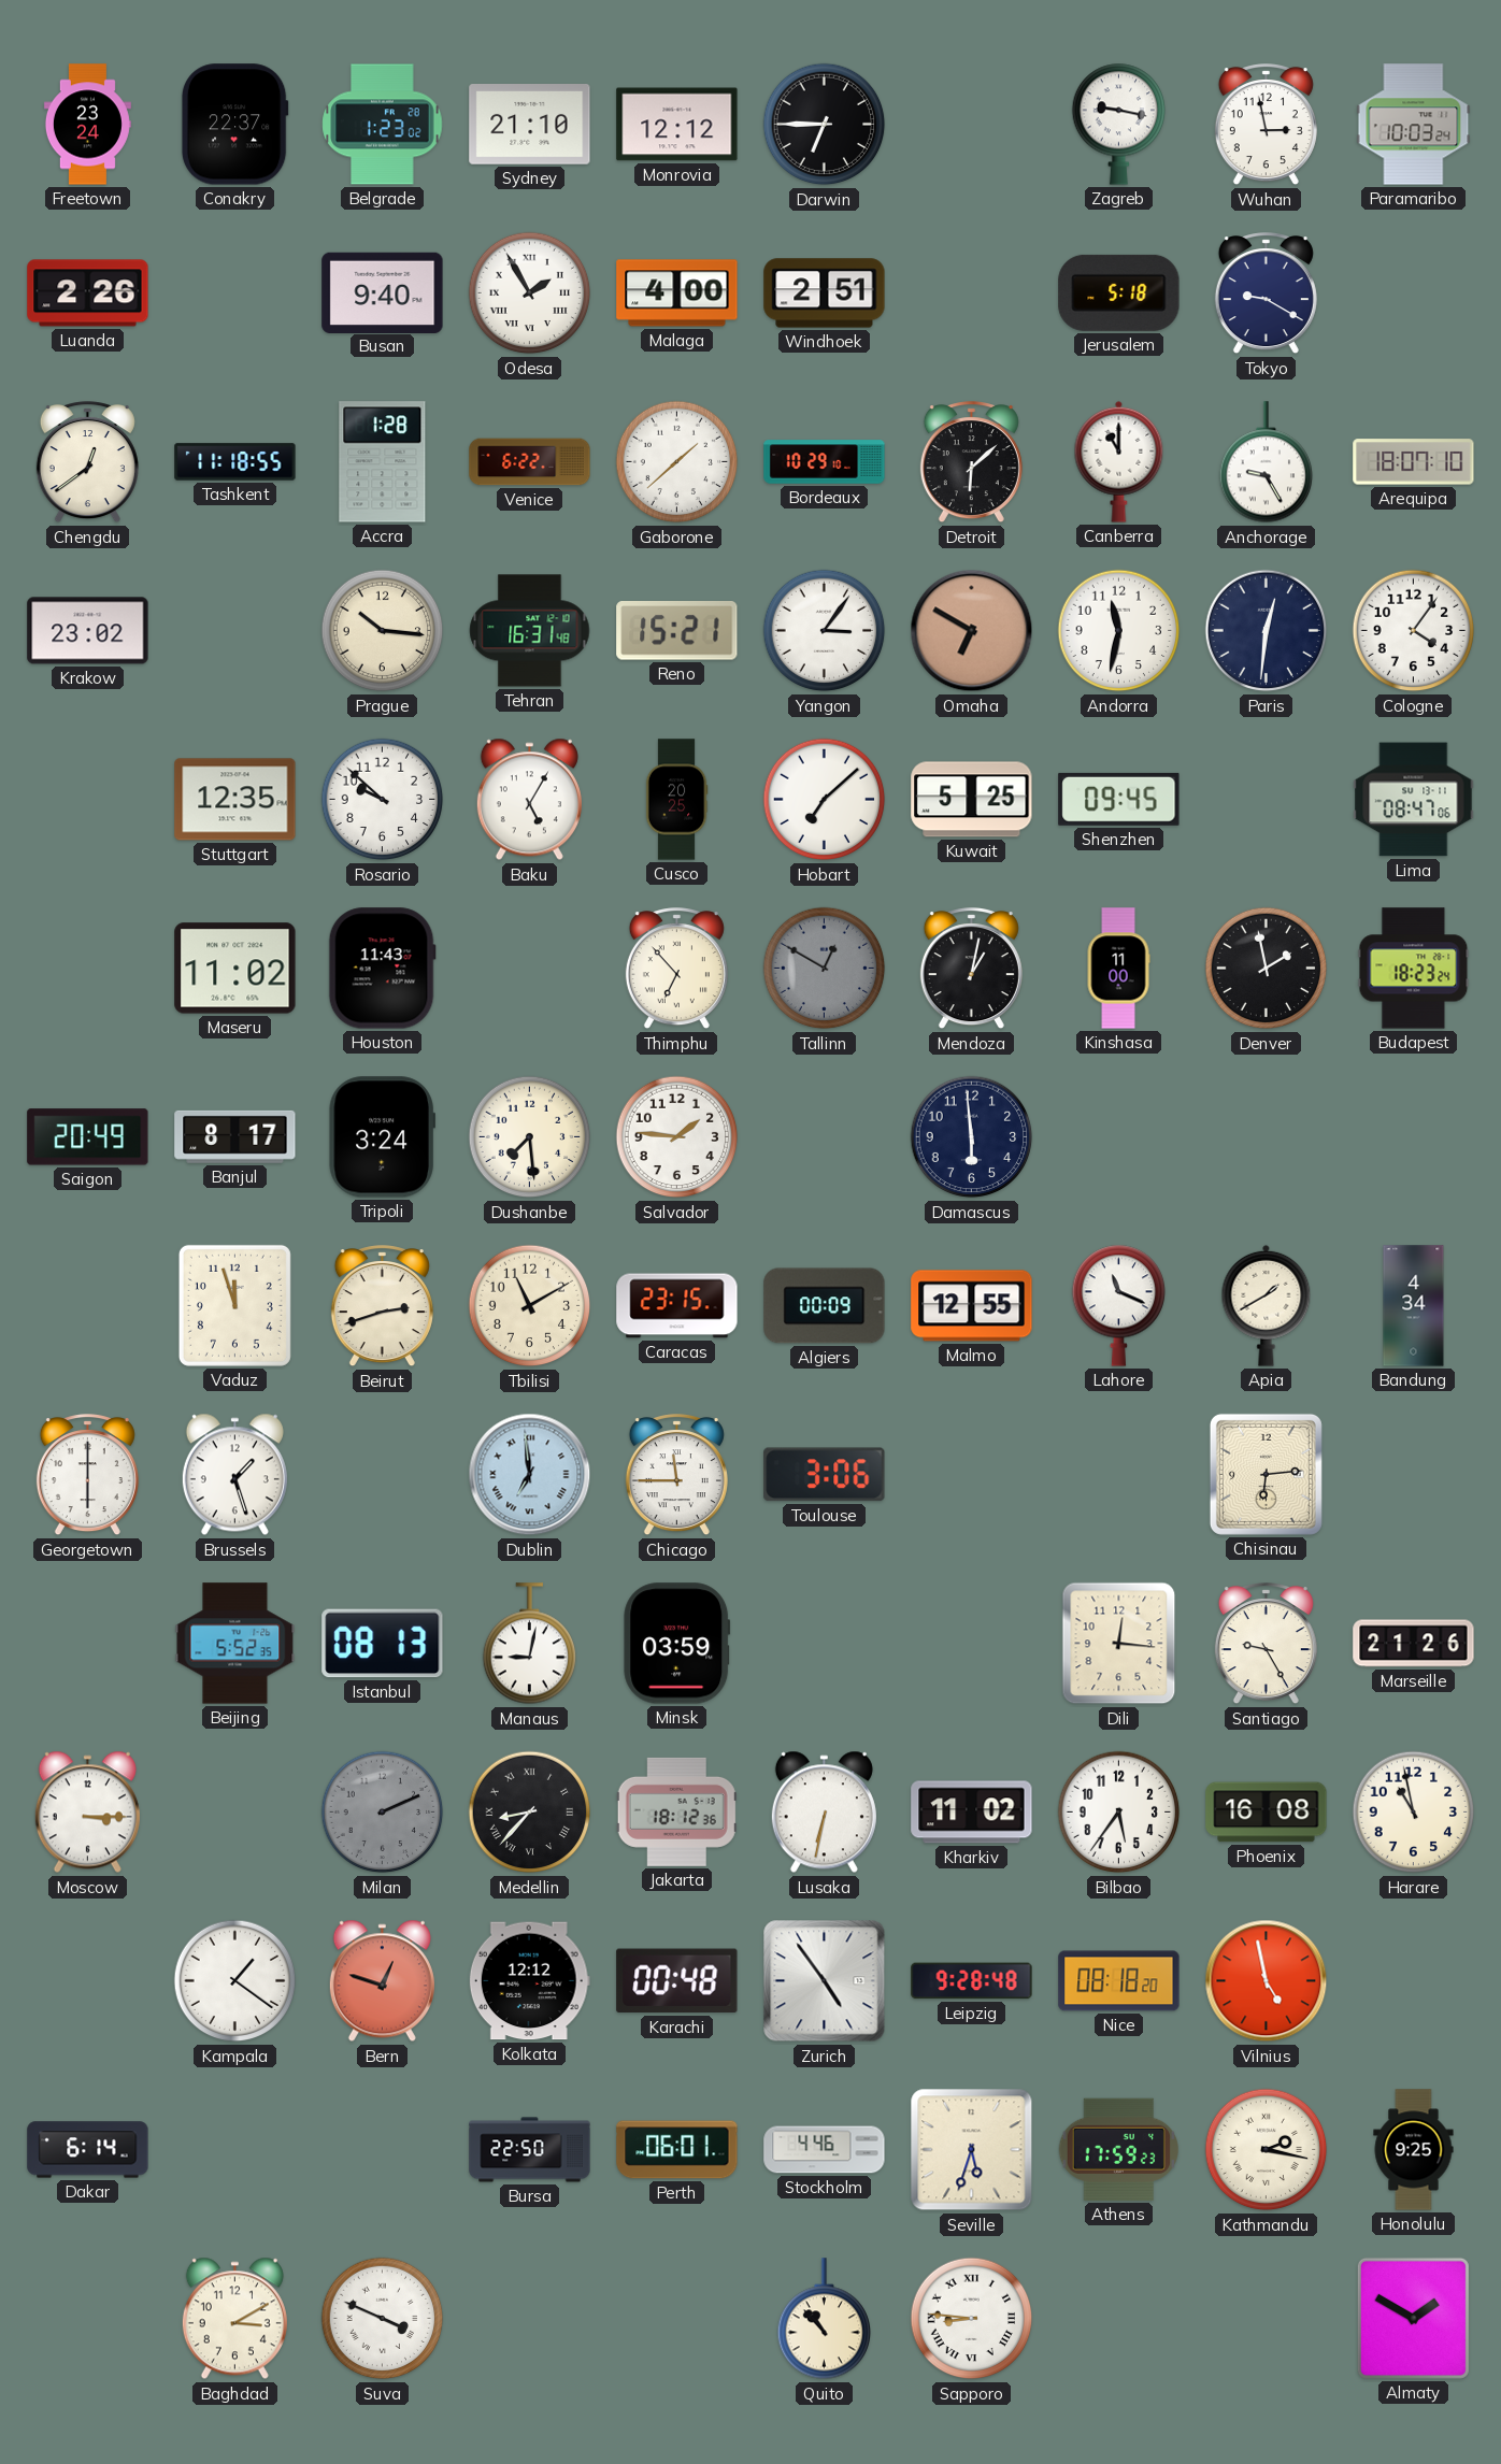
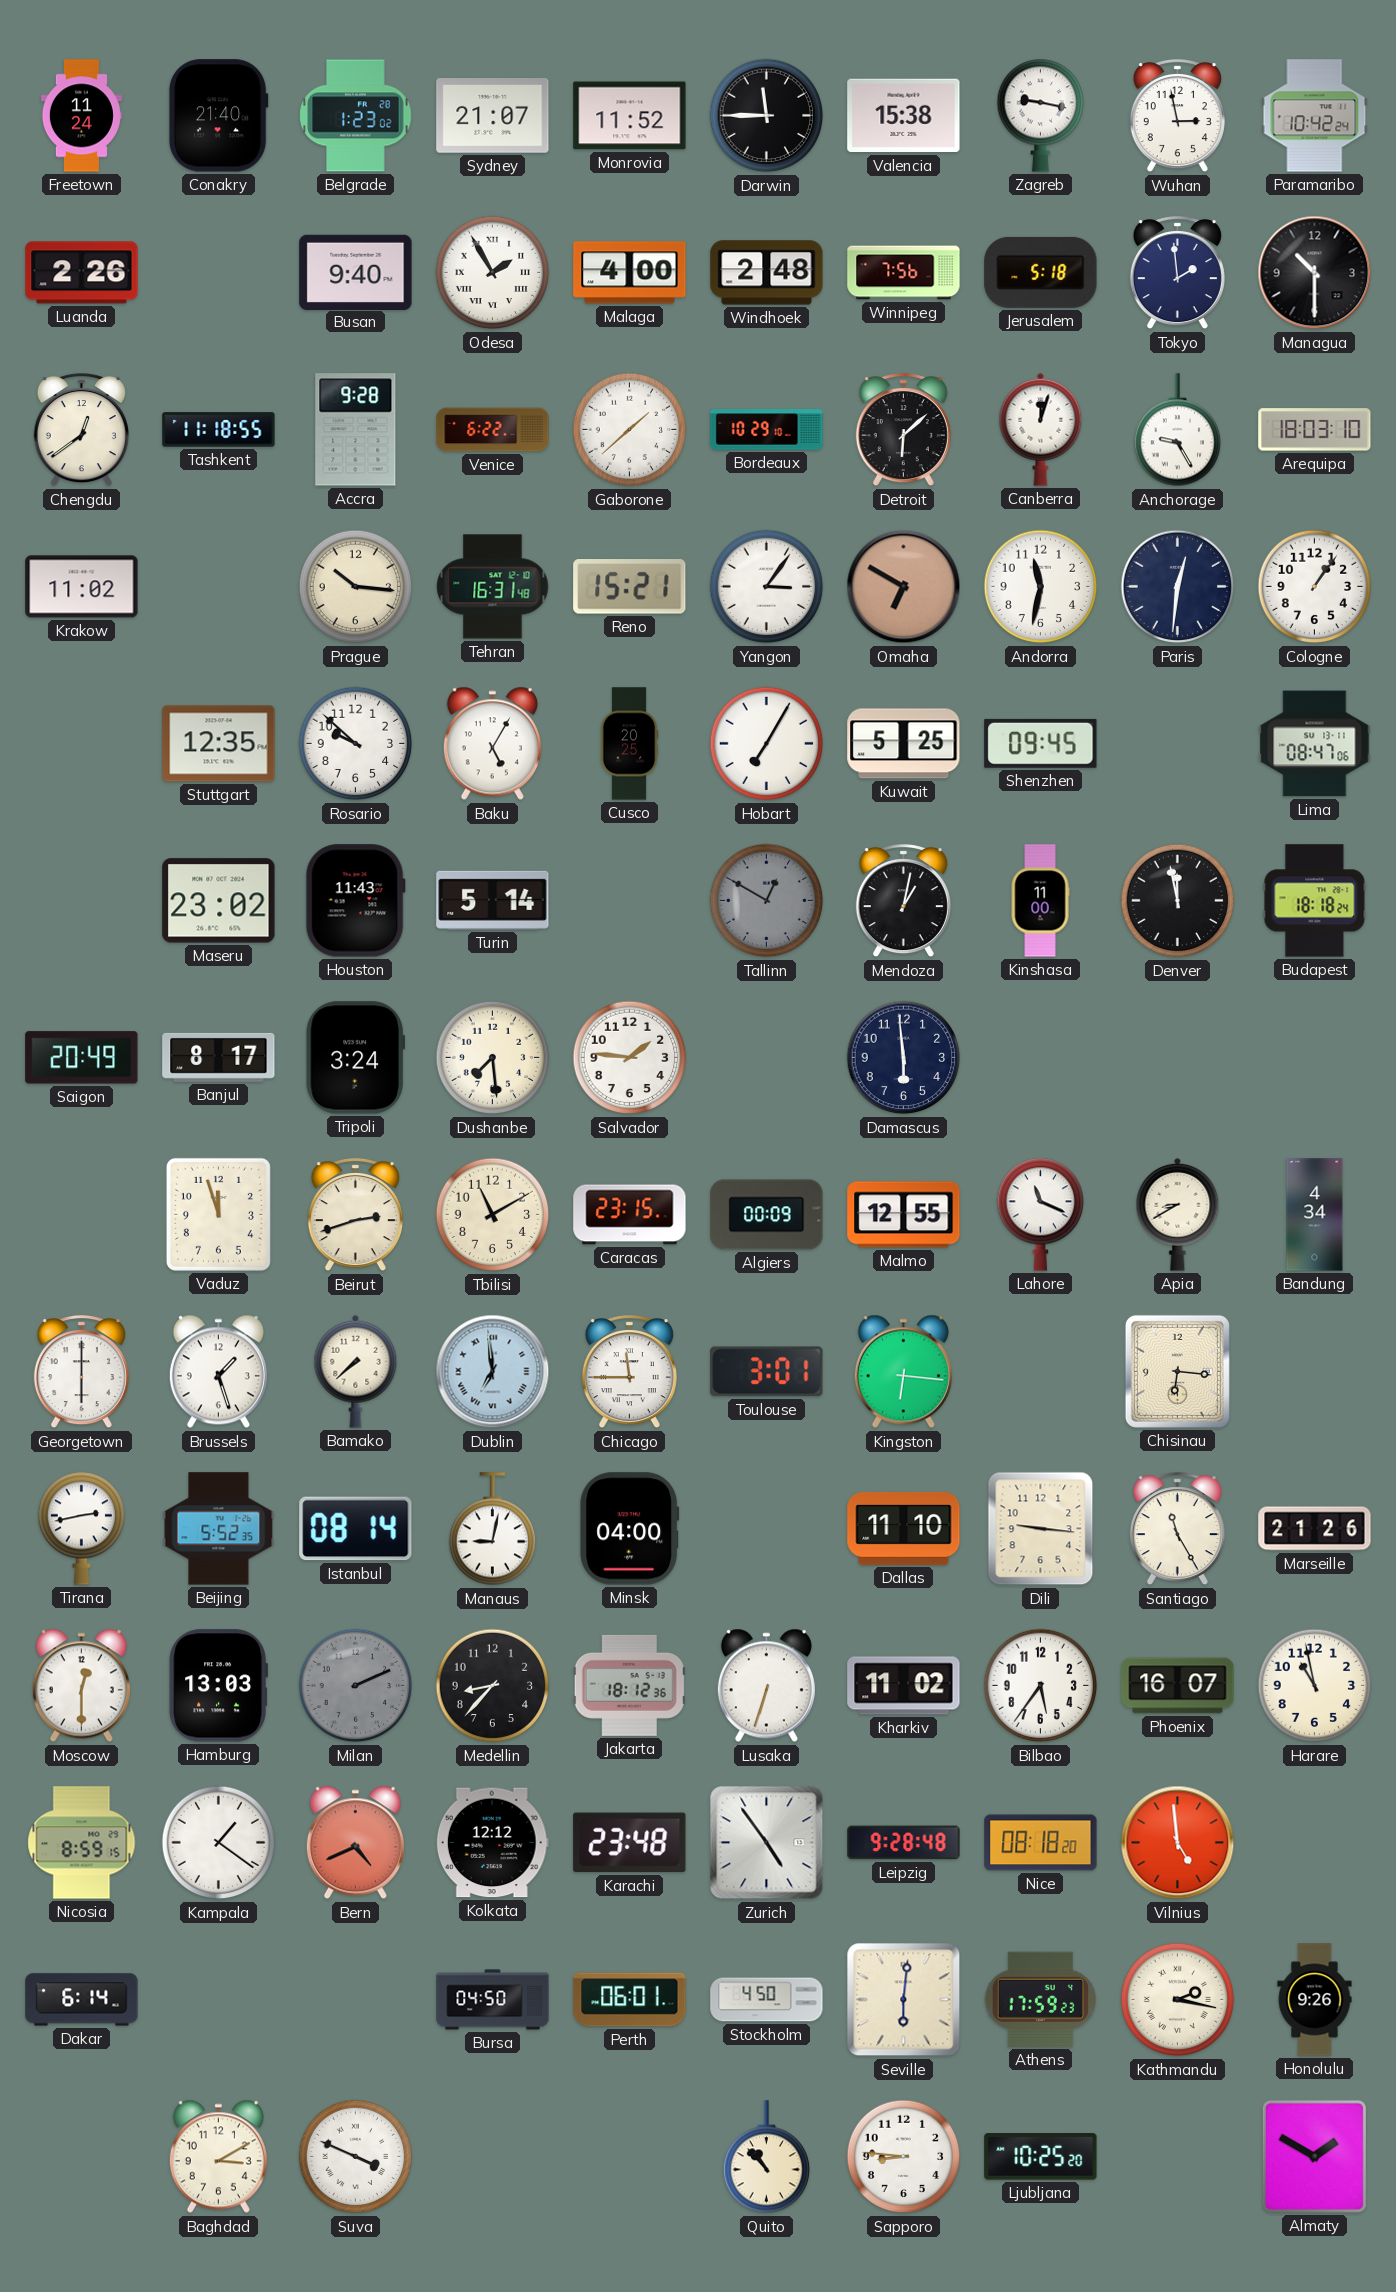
Freetown: 23:24 -> 11:24 (81, 116)
Conakry: 22:37 -> 21:40 (218, 116)
Sydney: 21:10 -> 21:07 (493, 116)
Monrovia: 12:12 -> 11:52 (630, 116)
Darwin: 6:45 -> 11:45 (767, 116)
Valencia: none -> 15:38 (904, 116)
Paramaribo: 10:03 -> 10:42 (1315, 116)
Windhoek: 2:51 -> 2:48 (767, 273)
Winnipeg: none -> 7:56 (904, 273)
Tokyo: 9:20 -> 1:59 (1177, 273)
Managua: none -> 10:30 (1315, 273)
Accra: 1:28 -> 9:28 (356, 430)
Canberra: 11:00 -> 12:03 (1041, 429)
Arequipa: 18:07 -> 18:03 (1315, 430)
Krakow: 23:02 -> 11:02 (82, 587)
Cologne: 4:06 -> 1:06 (1315, 587)
Hobart: 7:08 -> 7:05 (767, 744)
Maseru: 11:02 -> 23:02 (219, 901)
Turin: none -> 5:14 (493, 900)
Thimphu: 6:53 -> none (676, 969)
Denver: 1:58 -> 11:58 (1178, 901)
Budapest: 18:23 -> 18:18 (1315, 901)
Apia: 1:40 -> 8:40 (1178, 1214)
Bamako: none -> 7:38 (356, 1371)
Toulouse: 3:06 -> 3:01 (767, 1372)
Kingston: none -> 6:16 (903, 1372)
Chisinau: 6:14 -> 6:16 (1177, 1371)
Tirana: none -> 2:43 (82, 1528)
Istanbul: 08:13 -> 08:14 (356, 1529)
Minsk: 03:59 -> 04:00 (630, 1529)
Dallas: none -> 11:10 (904, 1528)
Dili: 12:16 -> 9:16 (1041, 1529)
Santiago: 9:25 -> 11:25 (1177, 1529)
Moscow: 3:15 -> 12:30 (81, 1686)
Hamburg: none -> 13:03 (218, 1686)
Medellin numerals: Roman -> Arabic (493, 1686)
Lusaka: 6:32 -> 6:33 (766, 1686)
Phoenix: 16:08 -> 16:07 (1178, 1686)
Nicosia: none -> 8:59 (82, 1843)
Bern: 12:48 -> 4:41 (355, 1843)
Karachi: 00:48 -> 23:48 (630, 1843)
Vilnius: 4:58 -> 4:59 (1178, 1843)
Bursa: 22:50 -> 04:50 (493, 2000)
Stockholm: 4:46 -> 4:50 (767, 2000)
Seville: 5:33 -> 6:01 (904, 2000)
Honolulu: 9:25 -> 9:26 (1315, 2000)
Sapporo numerals: Roman -> Arabic (904, 2157)
Ljubljana: none -> 10:25 (1041, 2157)
